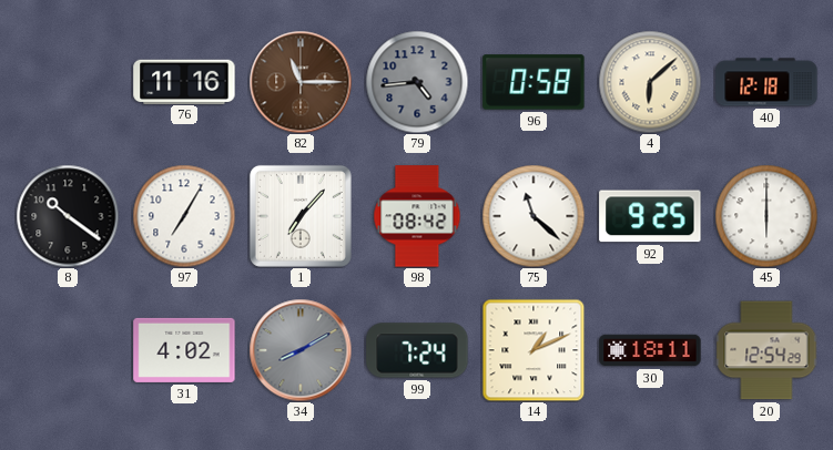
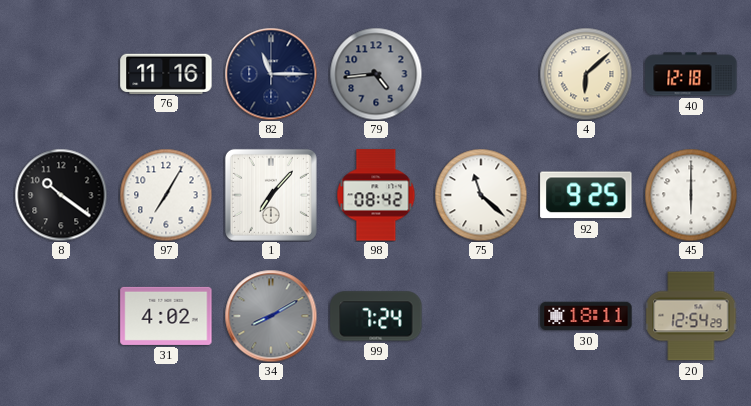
82 dial: brown -> navy (271, 74)
96: 0:58 -> none (534, 82)
14: 1:11 -> none (534, 350)
